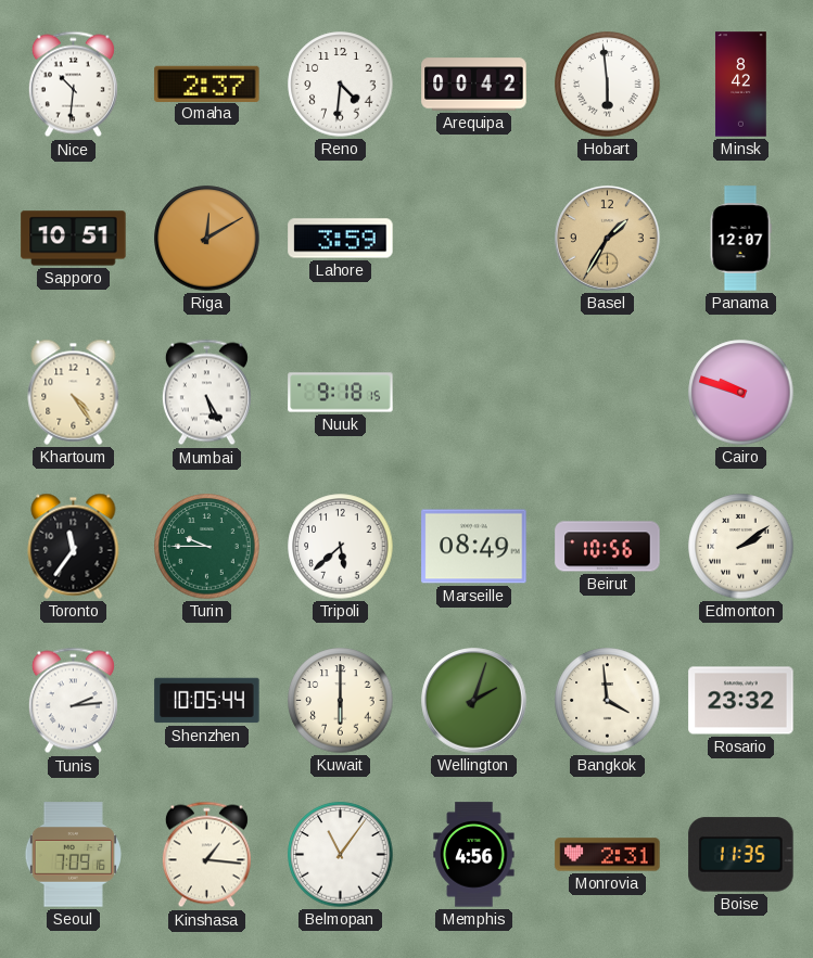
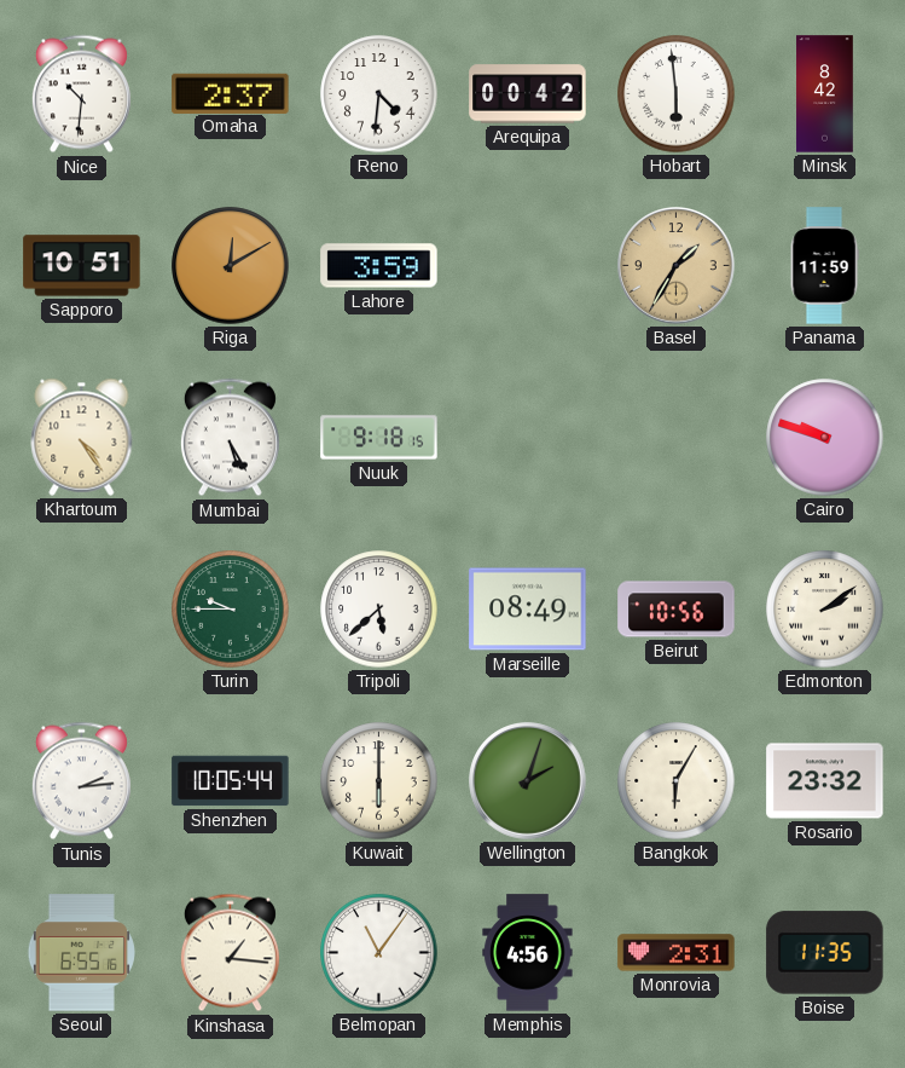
Panama: 12:07 -> 11:59 (824, 266)
Toronto: 11:36 -> none (74, 546)
Bangkok: 3:59 -> 6:05 (677, 781)
Seoul: 7:09 -> 6:55 (81, 953)
